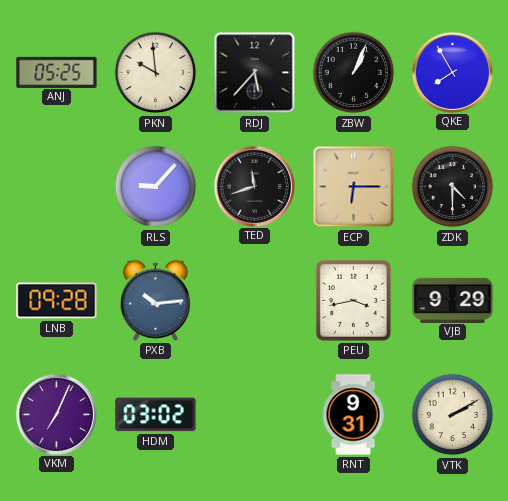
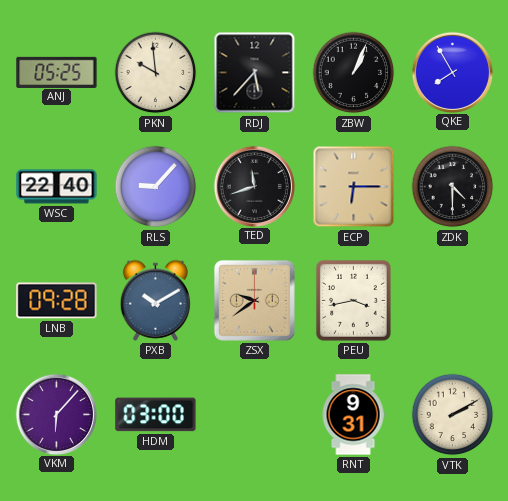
WSC: none -> 22:40 (57, 187)
PXB: 10:14 -> 10:10 (155, 300)
ZSX: none -> 9:39 (254, 300)
VJB: 9:29 -> none (453, 300)
VKM: 7:04 -> 6:07 (56, 414)
HDM: 03:02 -> 03:00 (156, 415)
